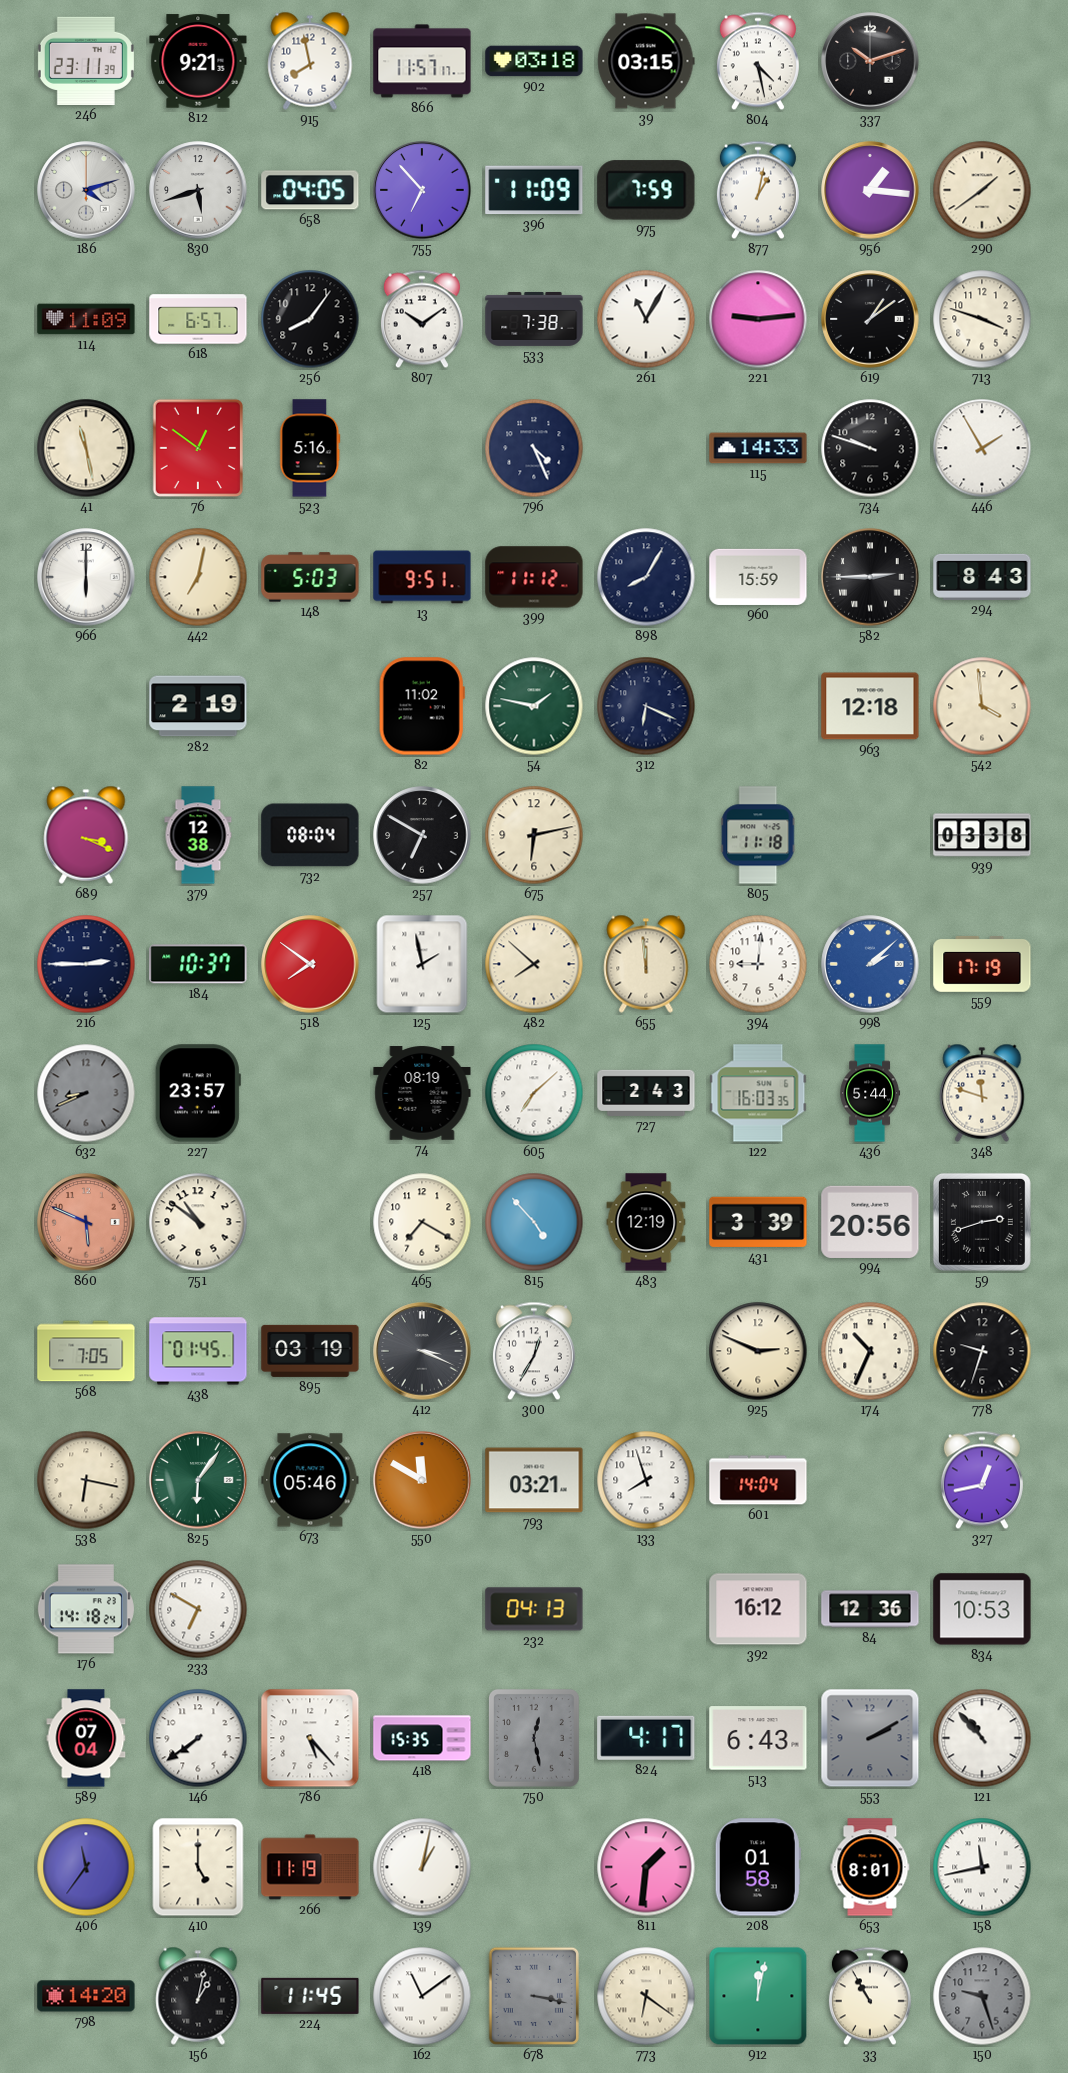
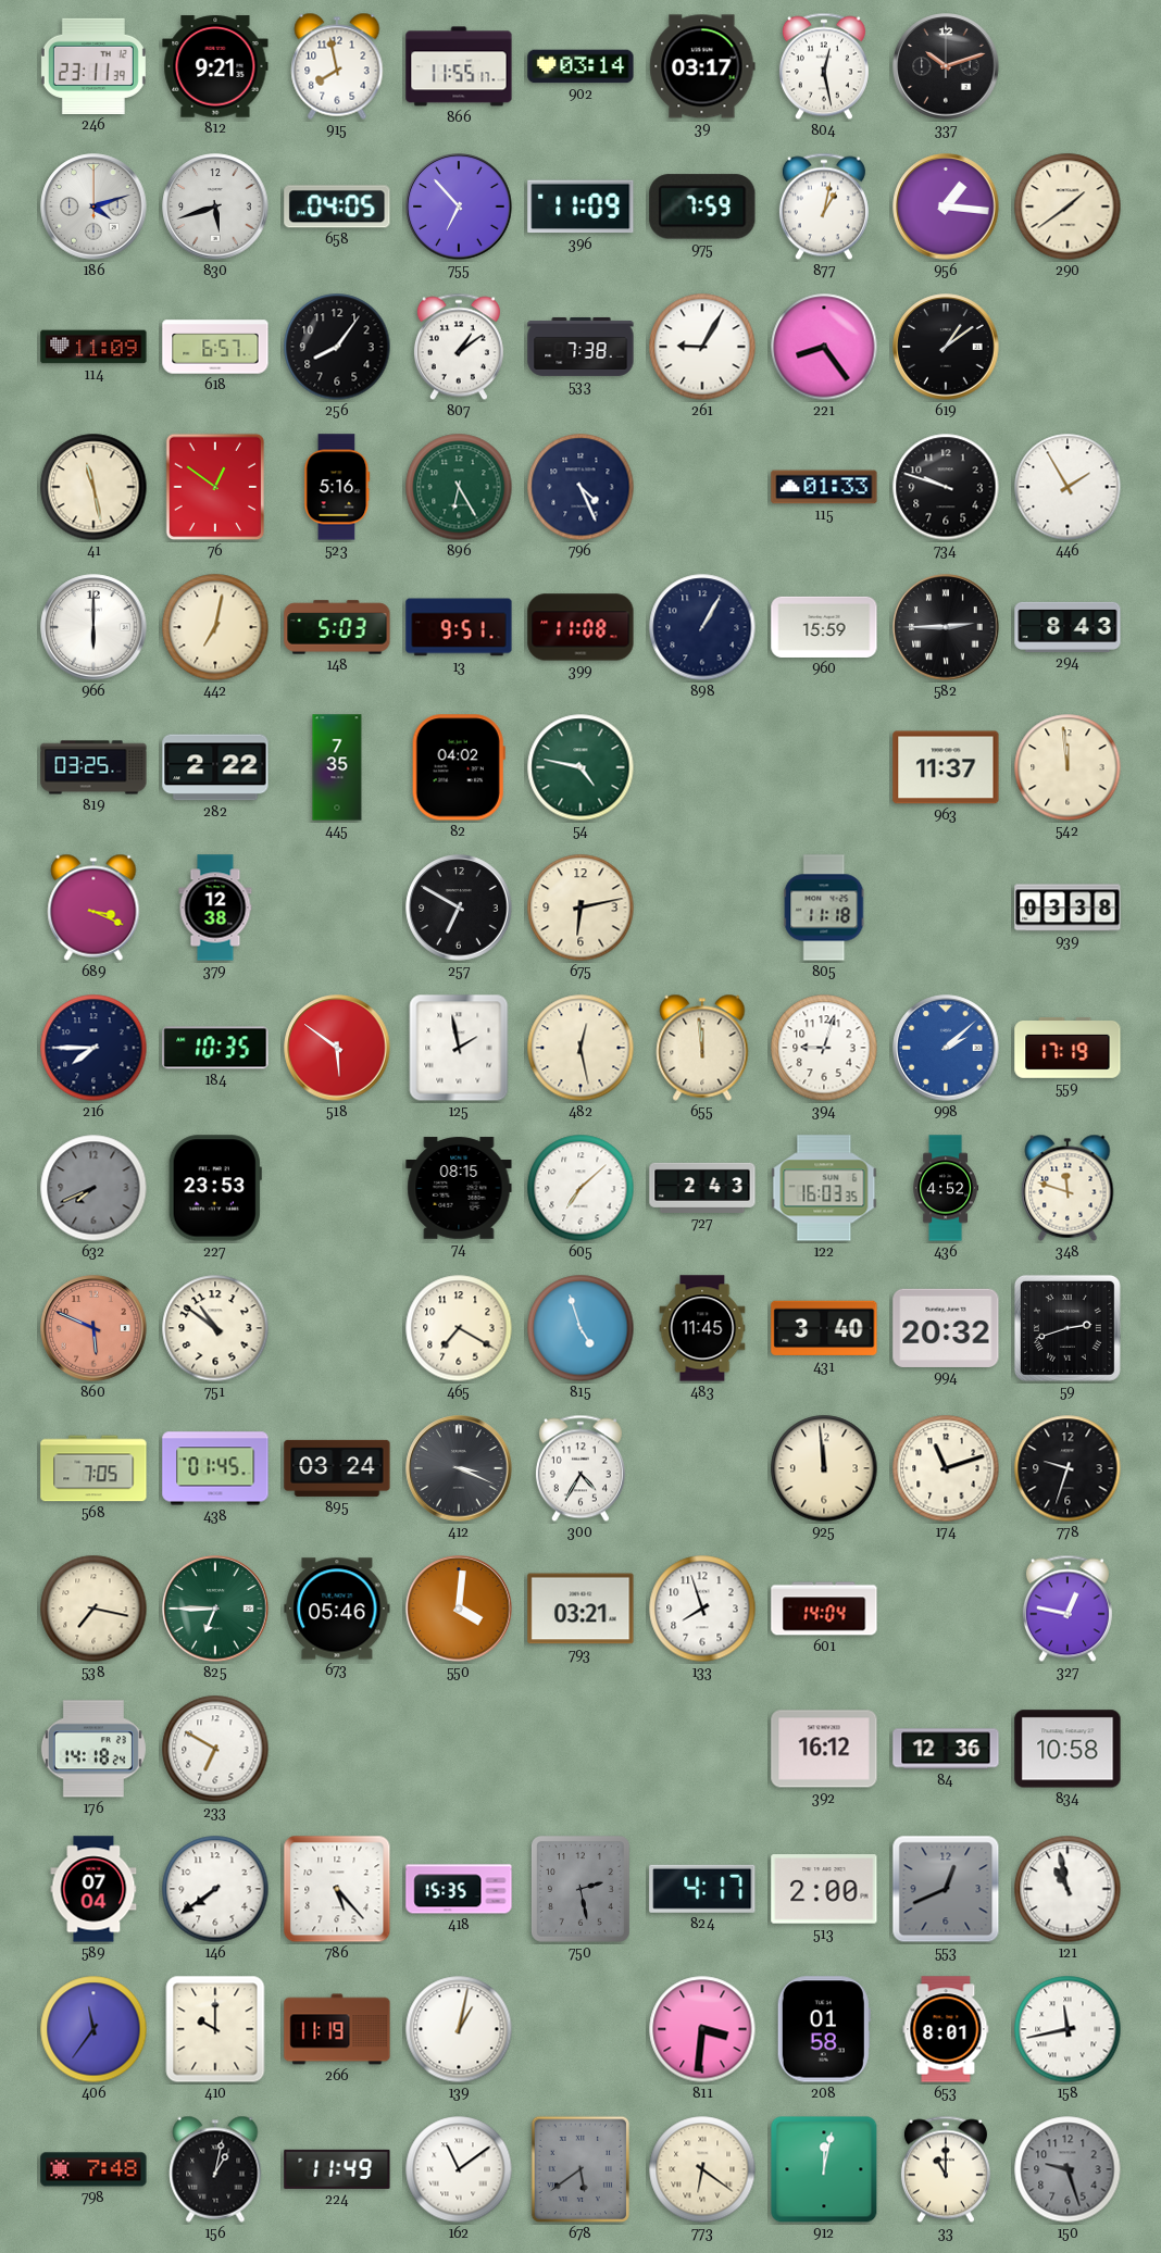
866: 11:57 -> 11:55 (459, 66)
902: 03:18 -> 03:14 (580, 66)
39: 03:15 -> 03:17 (702, 66)
804: 4:28 -> 12:28 (824, 66)
807: 10:09 -> 1:09 (459, 347)
261: 11:05 -> 9:05 (702, 347)
221: 9:14 -> 8:24 (824, 347)
713: 3:48 -> none (982, 319)
896: none -> 6:25 (459, 487)
115: 14:33 -> 01:33 (824, 487)
399: 11:12 -> 11:08 (580, 627)
898: 8:05 -> 1:05 (702, 627)
819: none -> 03:25 (93, 767)
282: 2:19 -> 2:22 (215, 767)
445: none -> 7:35 (337, 767)
82: 11:02 -> 04:02 (459, 767)
54: 1:47 -> 4:47 (580, 767)
312: 6:19 -> none (646, 706)
963: 12:18 -> 11:37 (946, 767)
542: 3:59 -> 11:59 (1068, 767)
732: 08:04 -> none (310, 835)
216: 2:45 -> 7:45 (93, 1048)
184: 10:37 -> 10:35 (215, 1048)
518: 7:51 -> 5:51 (337, 1048)
482: 7:52 -> 12:28 (580, 1048)
394: 9:01 -> 9:03 (824, 1048)
632: 8:41 -> 7:41 (93, 1188)
227: 23:57 -> 23:53 (215, 1188)
74: 08:19 -> 08:15 (459, 1188)
436: 5:44 -> 4:52 (946, 1188)
815: 4:53 -> 4:57 (580, 1328)
483: 12:19 -> 11:45 (702, 1328)
431: 3:39 -> 3:40 (824, 1328)
994: 20:56 -> 20:32 (946, 1328)
895: 03:19 -> 03:24 (337, 1468)
300: 12:35 -> 4:35 (580, 1468)
925: 2:49 -> 11:59 (824, 1468)
174: 10:34 -> 11:12 (946, 1468)
538: 6:17 -> 7:17 (93, 1609)
825: 6:06 -> 6:45 (215, 1609)
550: 11:50 -> 4:01 (459, 1609)
327: 12:43 -> 12:47 (1068, 1609)
232: 04:13 -> none (534, 1609)
834: 10:53 -> 10:58 (1068, 1749)
750: 12:28 -> 2:28 (580, 1889)
513: 6:43 -> 2:00 (824, 1889)
553: 2:10 -> 12:41 (946, 1889)
121: 10:53 -> 10:58 (1068, 1889)
410: 5:00 -> 10:00 (215, 2029)
811: 1:31 -> 3:31 (702, 2029)
798: 14:20 -> 7:48 (93, 2169)
224: 11:45 -> 11:49 (337, 2169)
678: 3:17 -> 5:39 (580, 2169)
33: 10:55 -> 11:00 (946, 2169)
